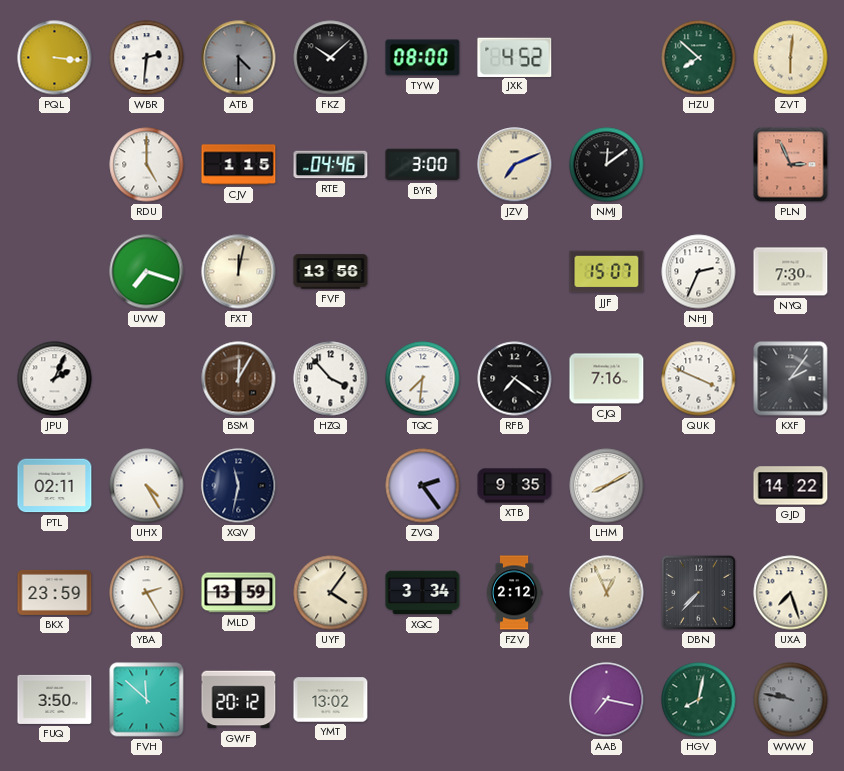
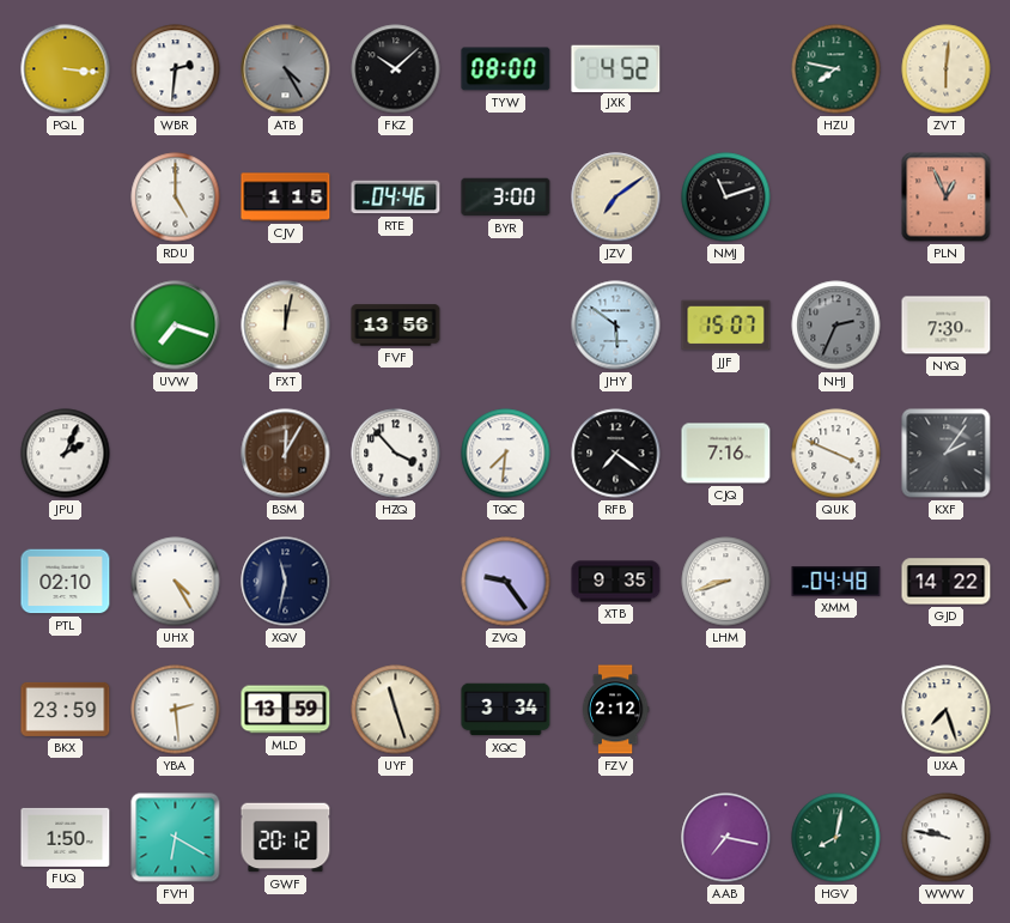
ATB: 4:30 -> 4:25 (286, 69)
HZU: 7:52 -> 7:47 (836, 69)
JZV: 7:11 -> 7:09 (616, 198)
NMJ: 12:09 -> 11:12 (726, 198)
PLN: 2:56 -> 12:56 (947, 198)
JHY: none -> 5:51 (616, 326)
NHJ dial: white -> grey (836, 326)
PTL: 02:11 -> 02:10 (66, 582)
ZVQ: 2:24 -> 9:24 (506, 582)
LHM: 8:10 -> 8:42 (726, 582)
XMM: none -> 04:48 (836, 582)
YBA: 2:25 -> 2:29 (176, 710)
UYF: 4:06 -> 11:27 (396, 710)
KHE: 12:56 -> none (607, 593)
DBN: 7:37 -> none (698, 592)
FUQ: 3:50 -> 1:50 (66, 837)
FVH: 11:52 -> 6:20 (176, 838)
YMT: 13:02 -> none (331, 700)
WWW dial: grey -> white (947, 838)
